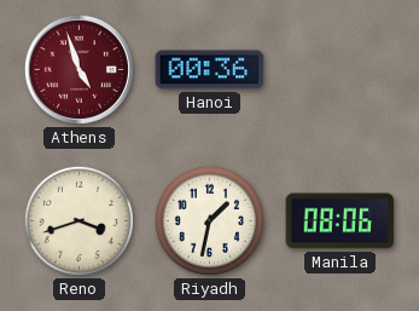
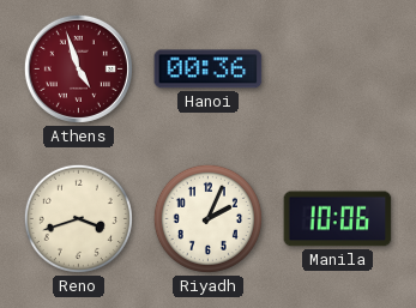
Riyadh: 1:32 -> 2:04 (207, 218)
Manila: 08:06 -> 10:06 (338, 219)
